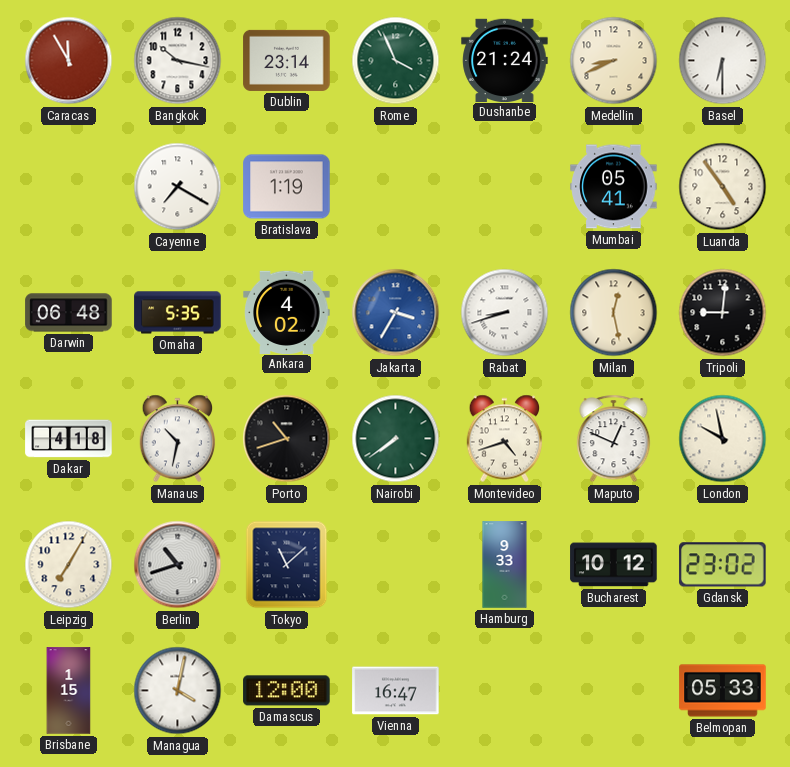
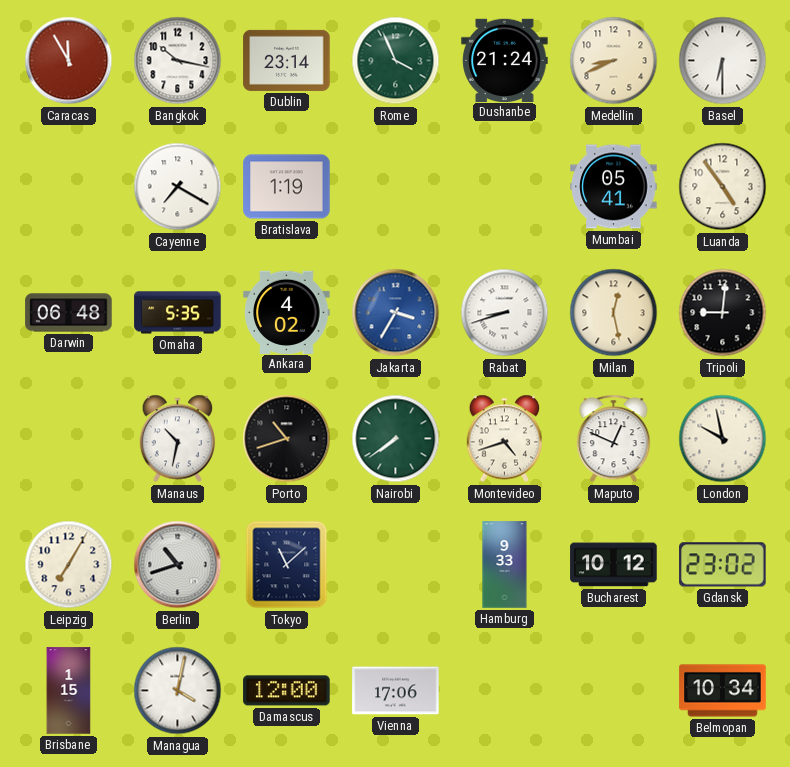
Dakar: 4:18 -> none (69, 439)
Vienna: 16:47 -> 17:06 (396, 691)
Belmopan: 05:33 -> 10:34 (723, 691)
